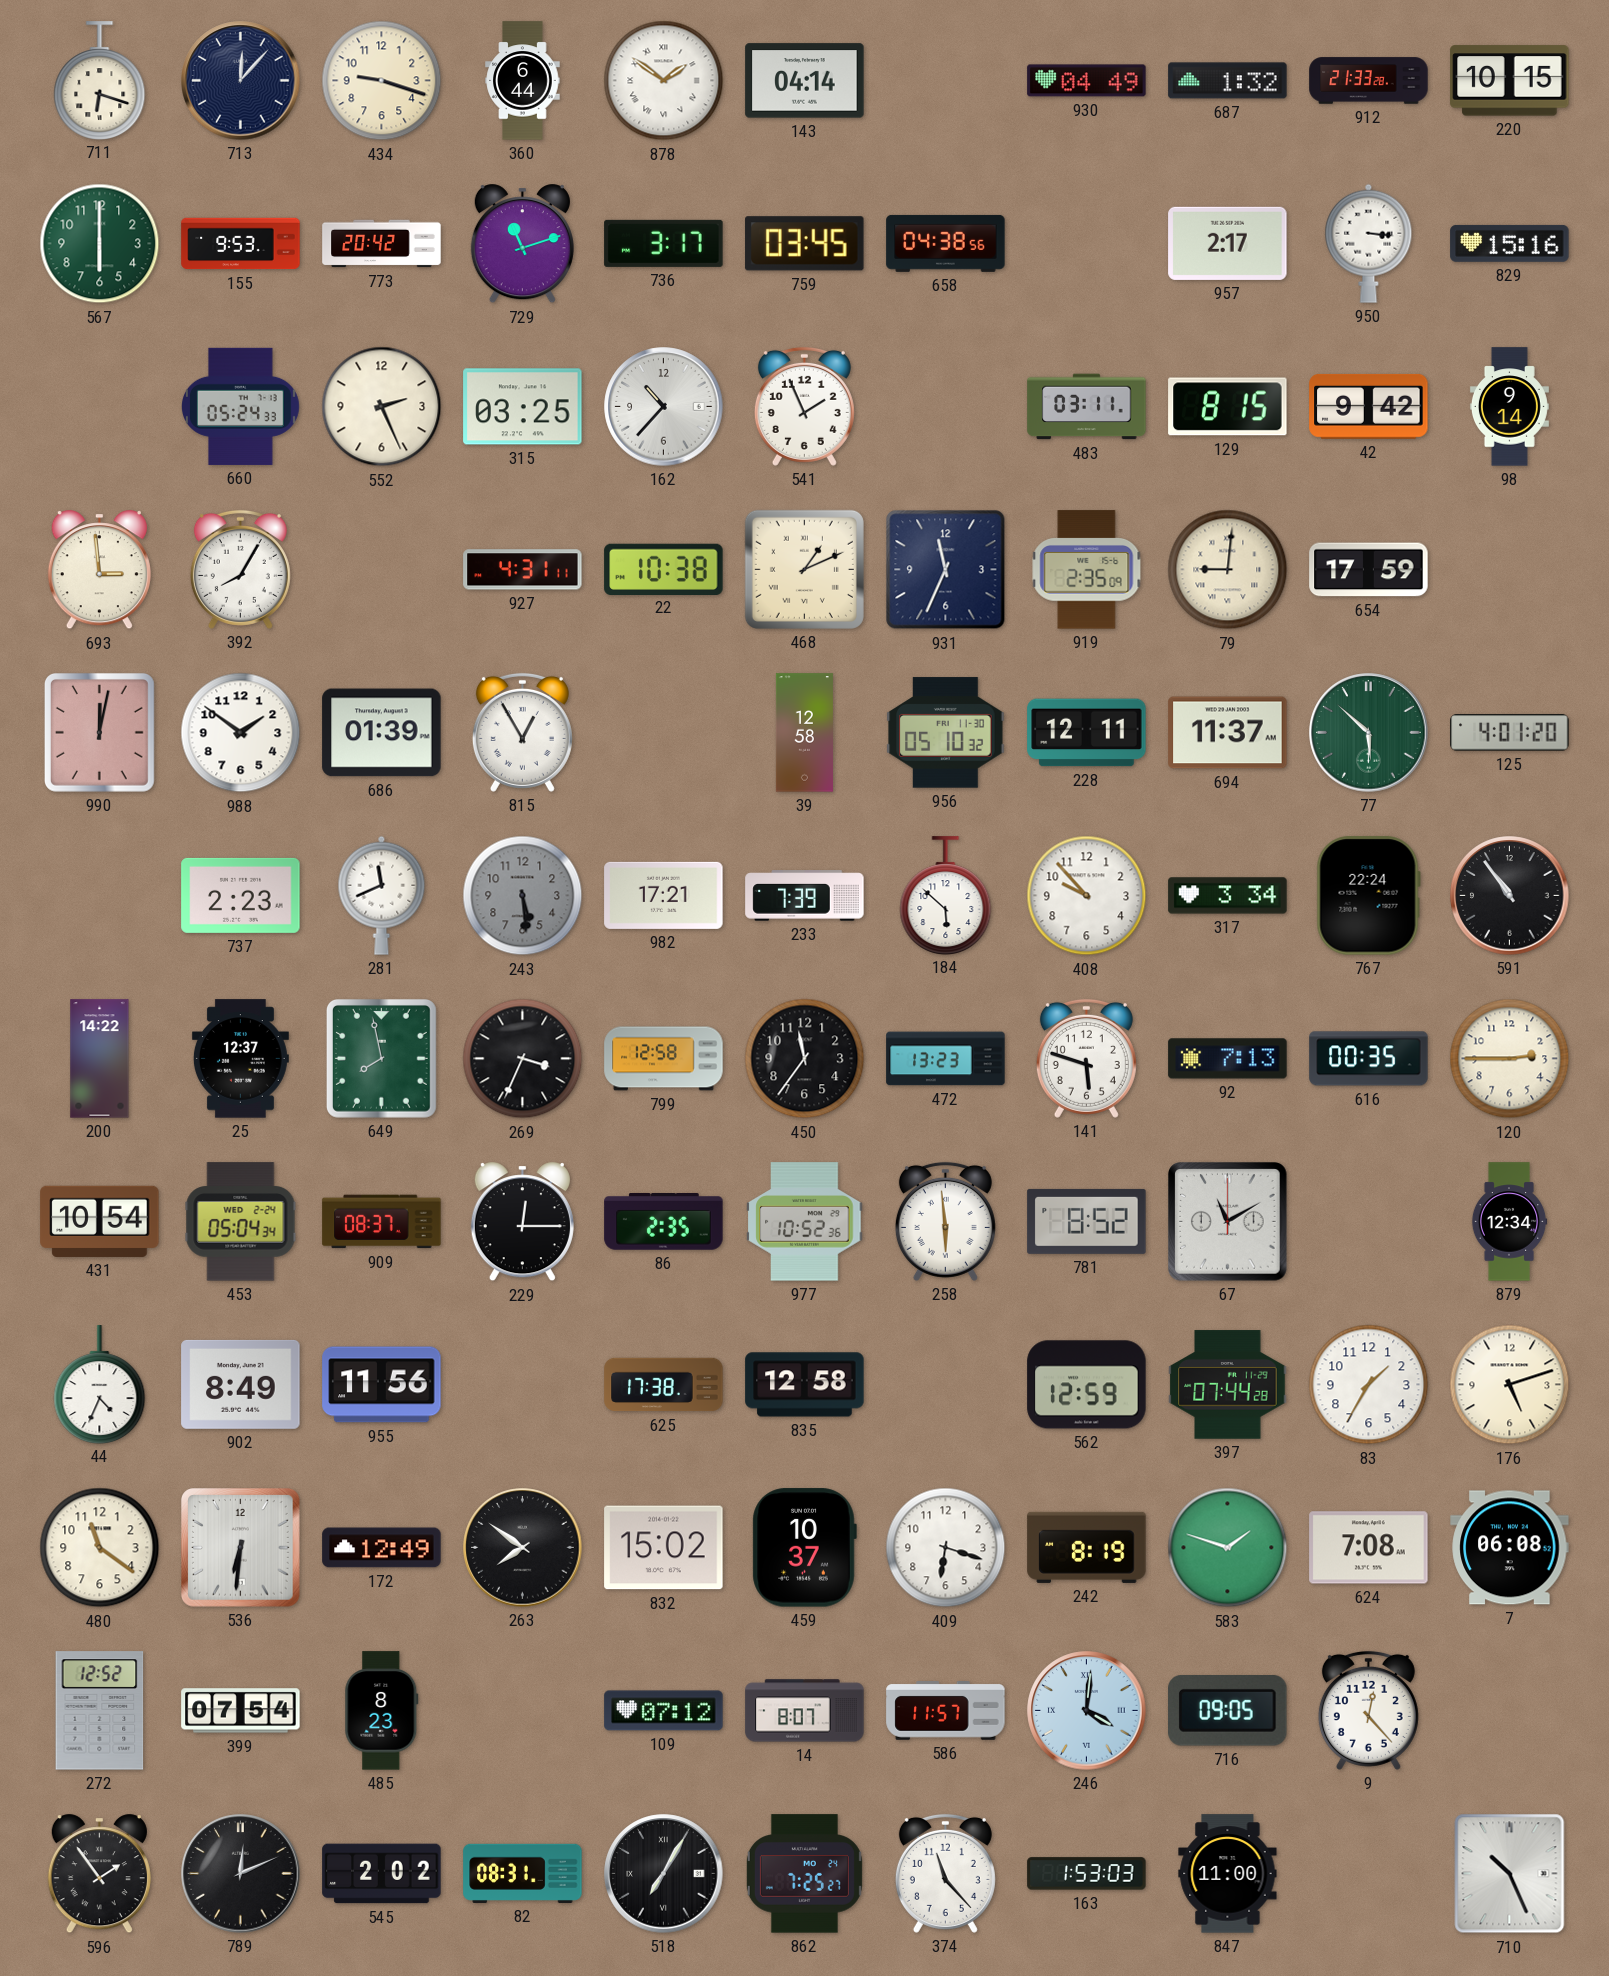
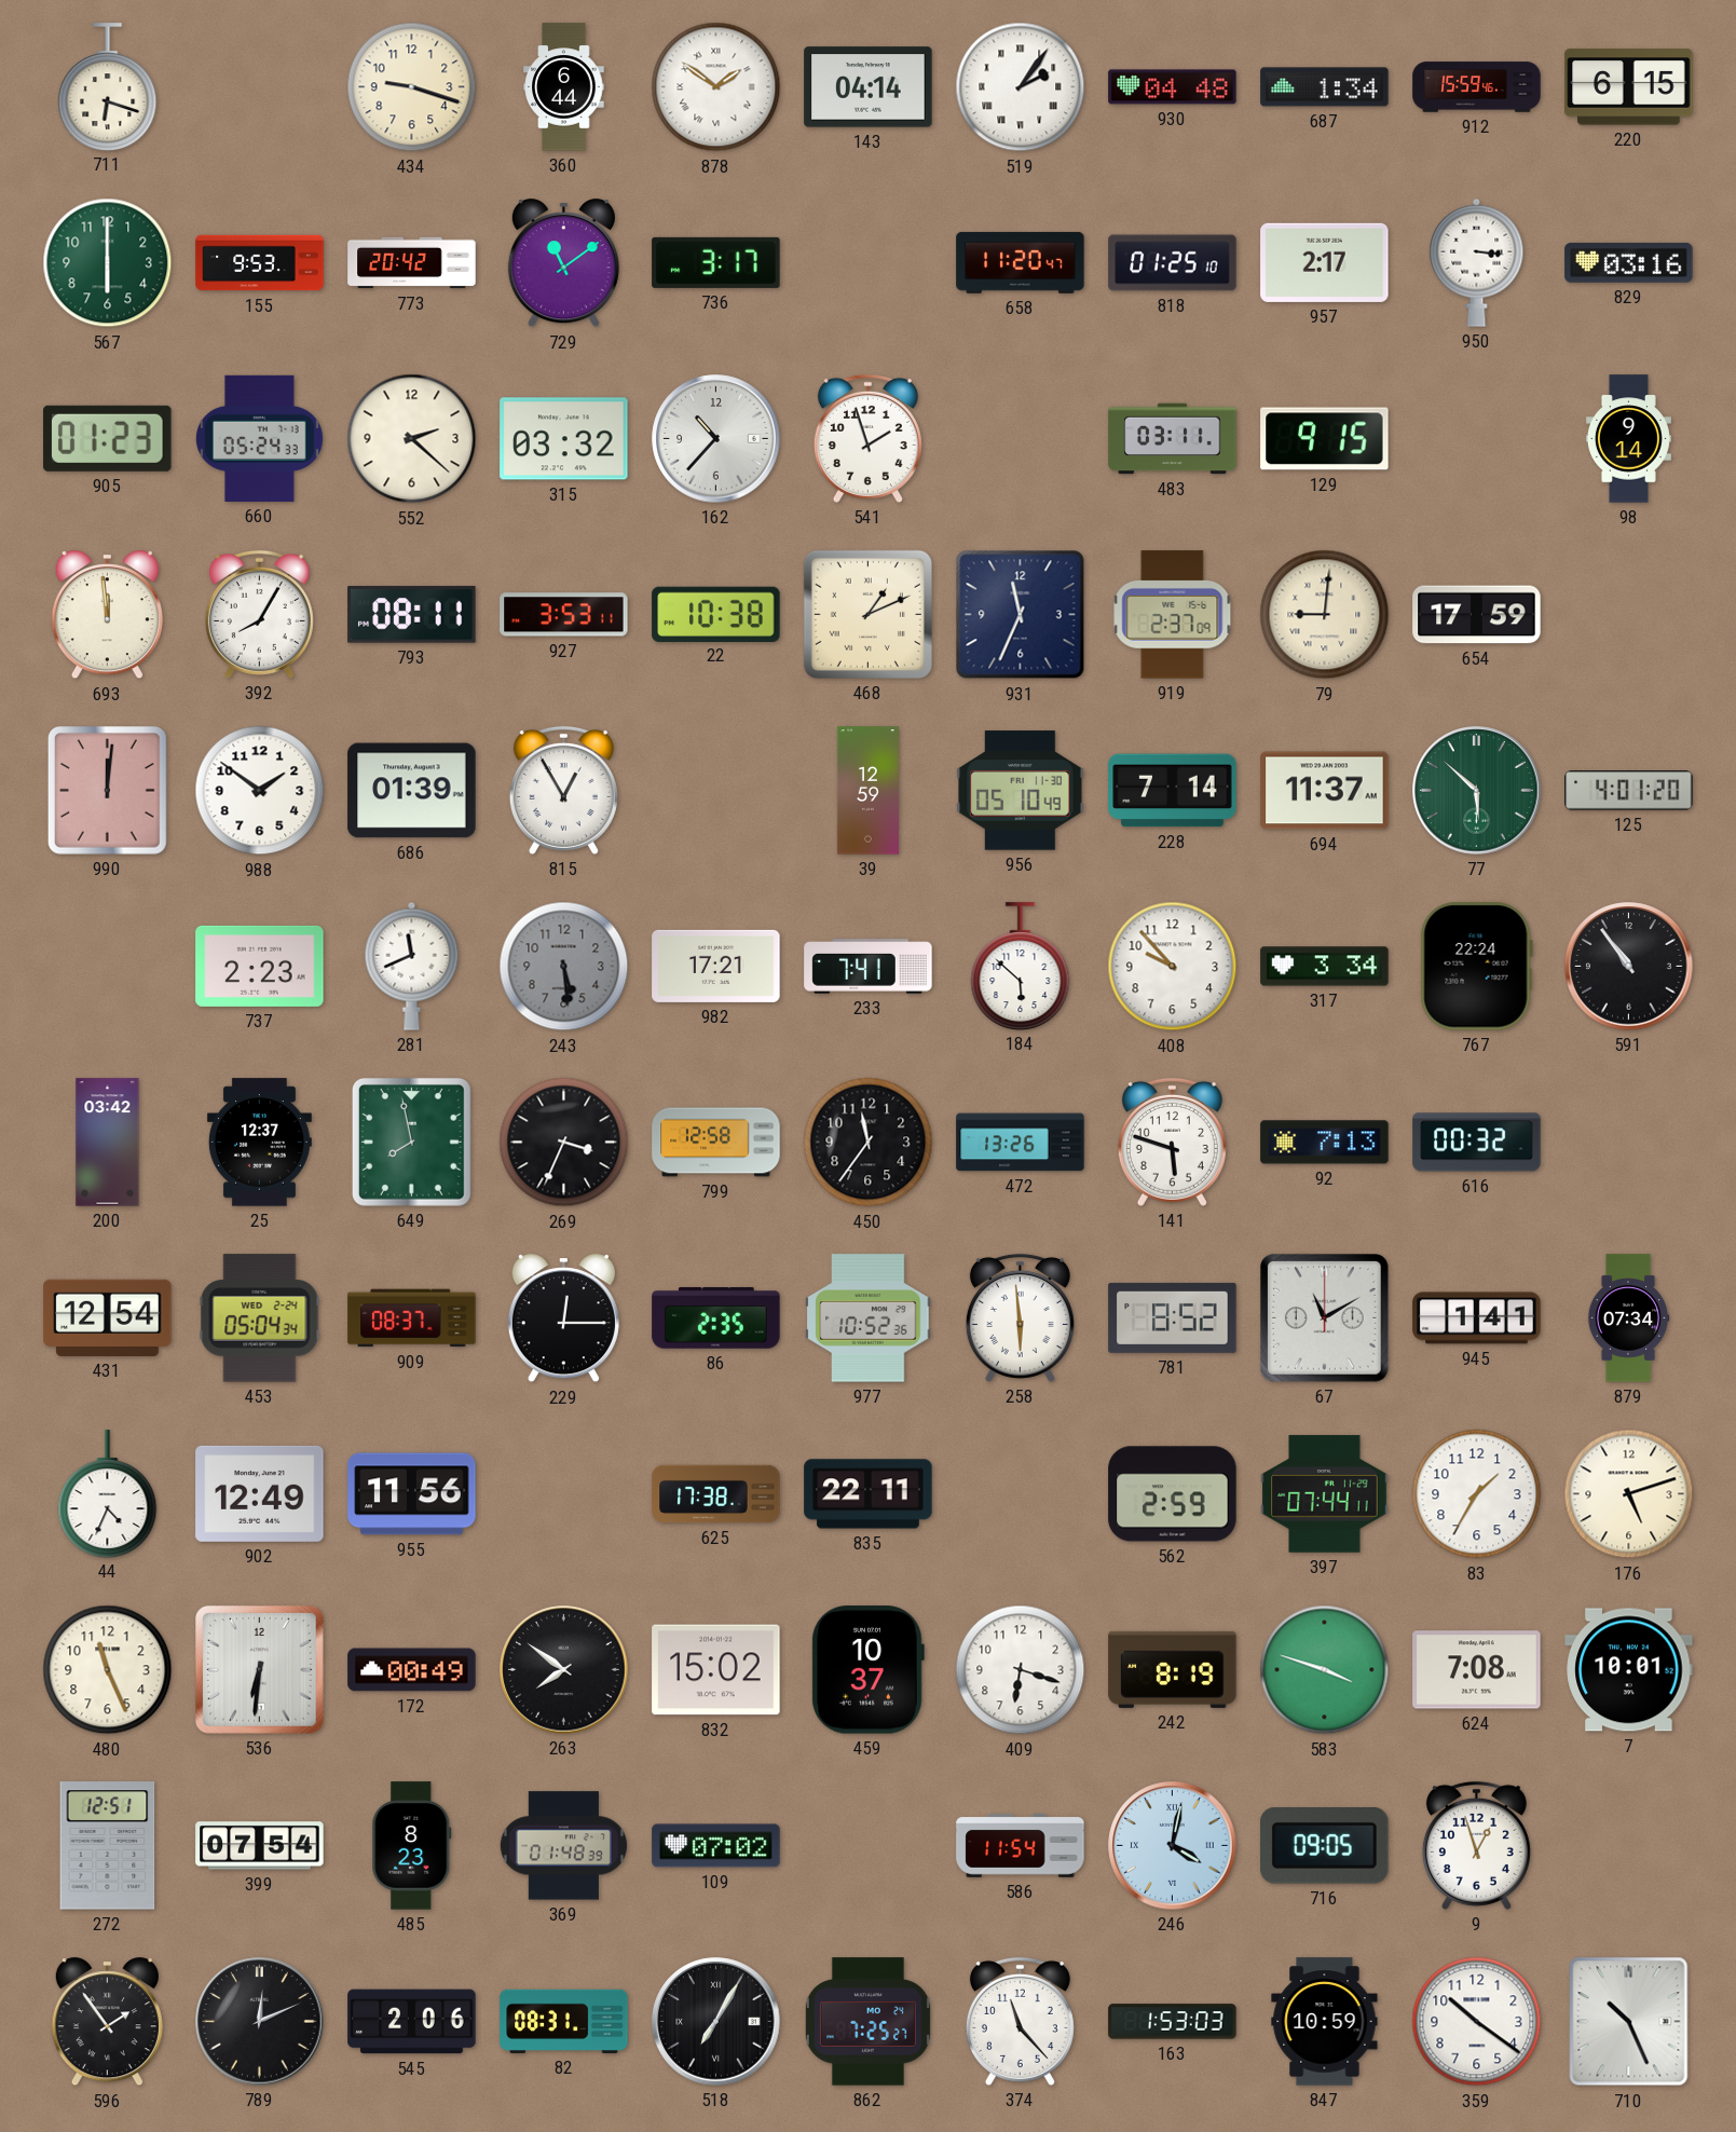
713: 12:07 -> none (241, 81)
519: none -> 2:06 (1021, 87)
930: 04:49 -> 04:48 (1173, 87)
687: 1:32 -> 1:34 (1325, 87)
912: 21:33 -> 15:59 (1477, 87)
220: 10:15 -> 6:15 (1629, 87)
729: 11:12 -> 11:09 (563, 263)
759: 03:45 -> none (805, 244)
658: 04:38 -> 11:20 (1021, 262)
818: none -> 01:25 (1173, 263)
829: 15:16 -> 03:16 (1629, 262)
905: none -> 01:23 (108, 438)
552: 2:26 -> 2:22 (412, 439)
315: 03:25 -> 03:32 (564, 439)
541: 1:56 -> 1:57 (867, 438)
129: 8:15 -> 9:15 (1325, 439)
42: 9:42 -> none (1369, 406)
693: 2:59 -> 11:59 (107, 615)
793: none -> 08:11 (412, 615)
927: 4:31 -> 3:53 (564, 615)
919: 2:35 -> 2:37 (1173, 615)
990: 12:02 -> 12:01 (107, 790)
39: 12:58 -> 12:59 (867, 791)
956: 05:10:32 -> 05:10:49 (1021, 791)
228: 12:11 -> 7:14 (1173, 791)
233: 7:39 -> 7:41 (869, 967)
200: 14:22 -> 03:42 (108, 1143)
472: 13:23 -> 13:26 (1021, 1143)
616: 00:35 -> 00:32 (1477, 1143)
120: 2:45 -> none (1510, 1059)
431: 10:54 -> 12:54 (108, 1317)
945: none -> 1:41 (1477, 1318)
879: 12:34 -> 07:34 (1628, 1318)
902: 8:49 -> 12:49 (260, 1493)
835: 12:58 -> 22:11 (869, 1494)
562: 12:59 -> 2:59 (1173, 1494)
397: 07:44:28 -> 07:44:11 (1325, 1494)
480: 11:21 -> 11:26 (108, 1670)
172: 12:49 -> 00:49 (412, 1670)
583: 1:48 -> 3:48 (1325, 1670)
7: 06:08 -> 10:01 (1629, 1670)
272: 12:52 -> 12:51 (108, 1846)
369: none -> 01:48 (563, 1846)
109: 07:12 -> 07:02 (716, 1846)
14: 8:07 -> none (805, 1711)
586: 11:57 -> 11:54 (1021, 1846)
246: 4:01 -> 4:02 (1173, 1846)
9: 12:23 -> 12:57 (1476, 1845)
545: 2:02 -> 2:06 (412, 2022)
847: 11:00 -> 10:59 (1325, 2022)
359: none -> 10:21 (1477, 2022)
